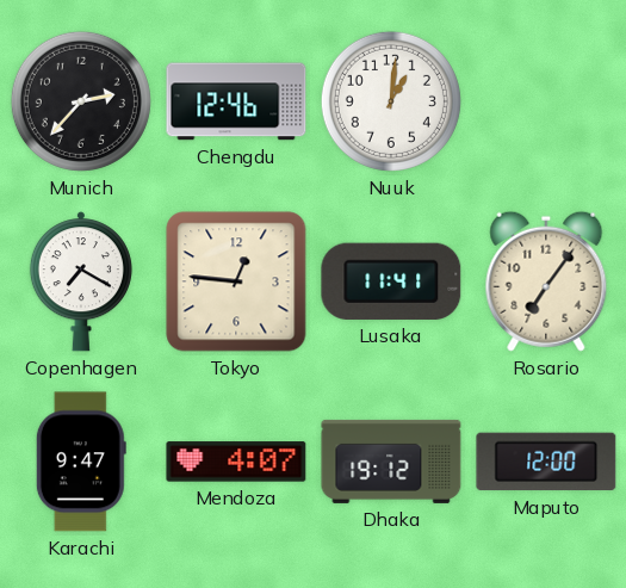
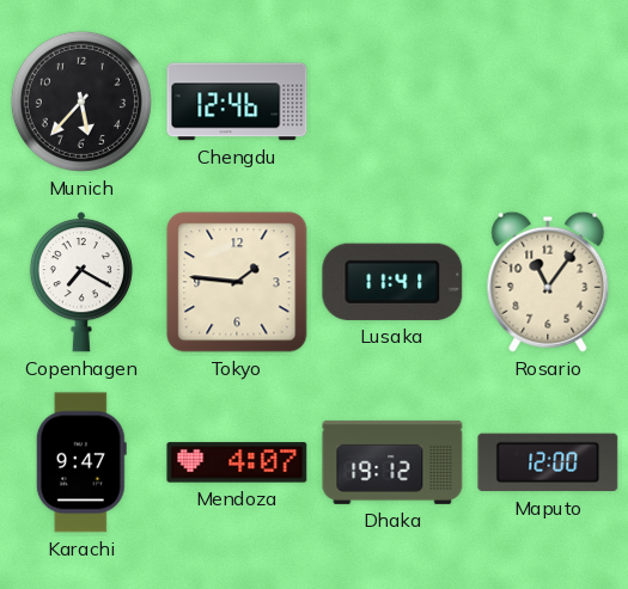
Munich: 2:37 -> 5:37 (81, 102)
Nuuk: 1:01 -> none (391, 101)
Tokyo: 12:46 -> 1:46 (237, 282)
Rosario: 7:06 -> 11:06 (548, 282)
